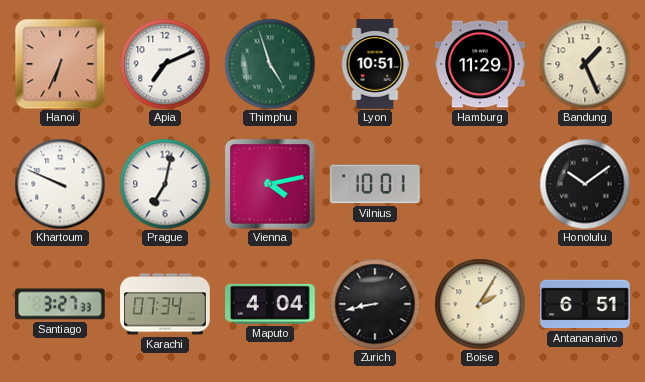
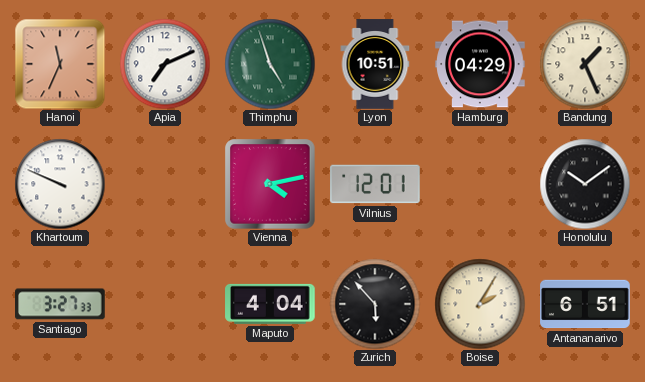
Hanoi: 6:34 -> 11:34 (60, 64)
Hamburg: 11:29 -> 04:29 (480, 64)
Prague: 7:02 -> none (165, 184)
Vilnius: 10:01 -> 12:01 (375, 184)
Karachi: 07:34 -> none (165, 304)
Zurich: 8:43 -> 5:53 (375, 304)
